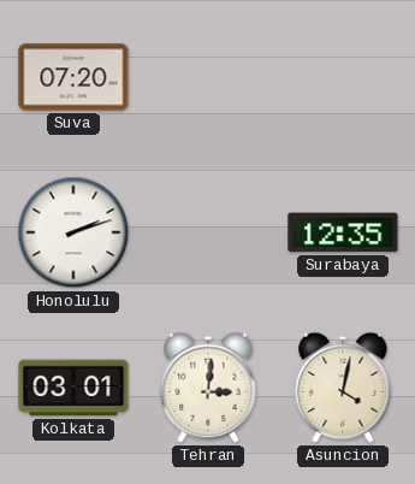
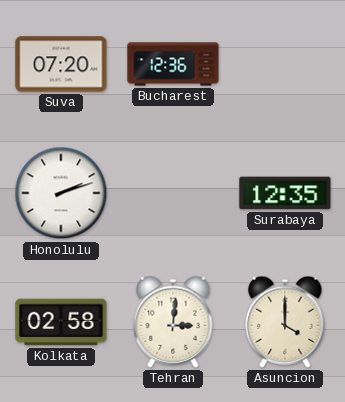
Bucharest: none -> 12:36 (173, 64)
Kolkata: 03:01 -> 02:58 (61, 322)
Asuncion: 4:02 -> 4:00 (285, 322)
